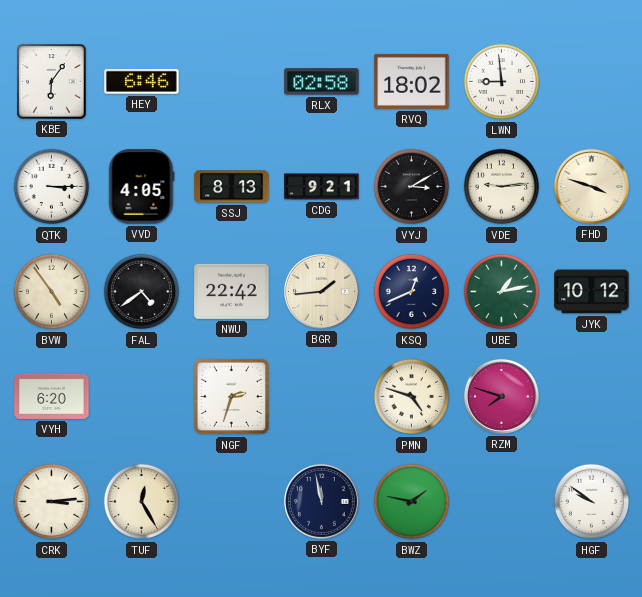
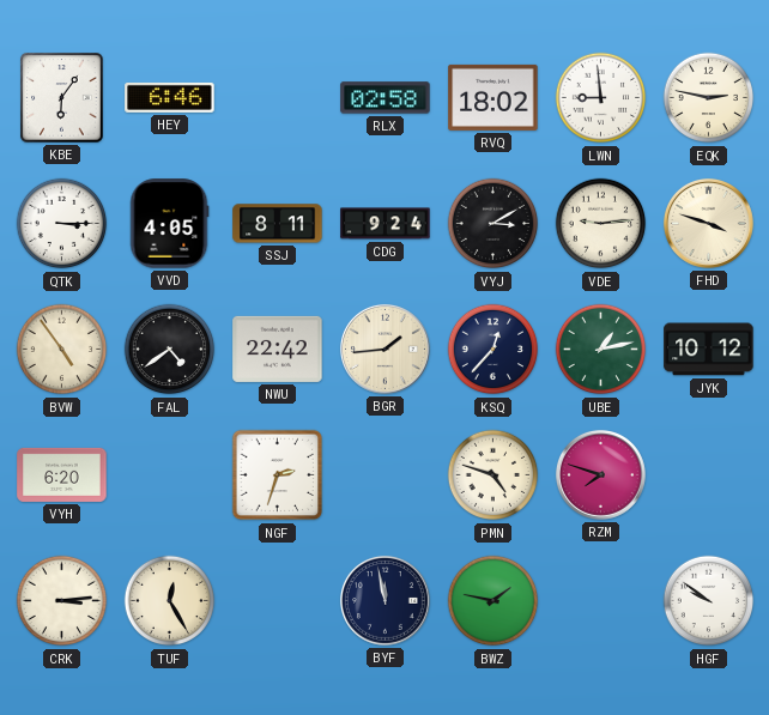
EQK: none -> 2:47 (709, 98)
SSJ: 8:13 -> 8:11 (278, 224)
CDG: 9:21 -> 9:24 (386, 224)
KSQ: 12:41 -> 12:37 (494, 350)
